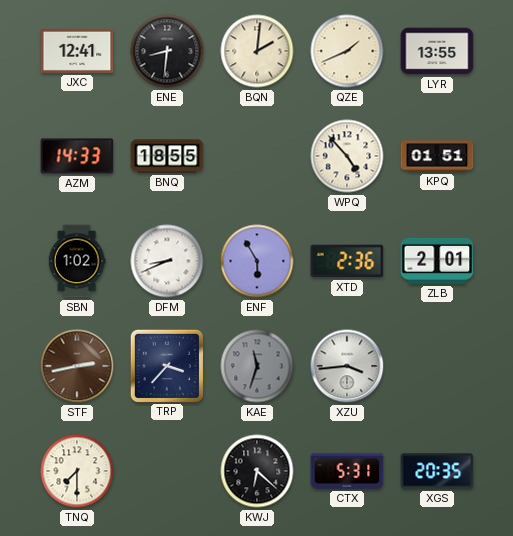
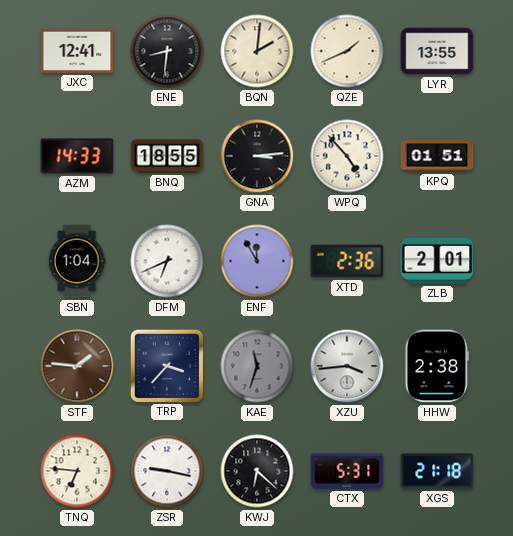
GNA: none -> 3:14 (257, 156)
SBN: 1:02 -> 1:04 (77, 261)
DFM: 8:41 -> 6:41 (167, 261)
ENF: 5:55 -> 11:55 (257, 261)
STF: 2:43 -> 1:46 (77, 366)
HHW: none -> 2:38 (437, 366)
TNQ: 7:30 -> 6:46 (77, 471)
ZSR: none -> 9:17 (167, 471)
XGS: 20:35 -> 21:18 (437, 471)
